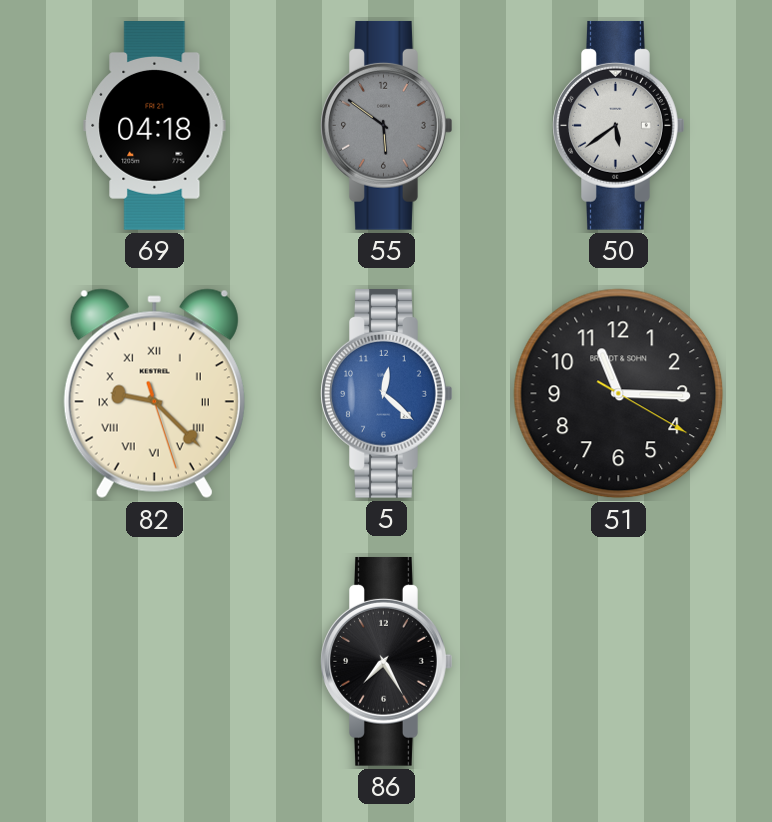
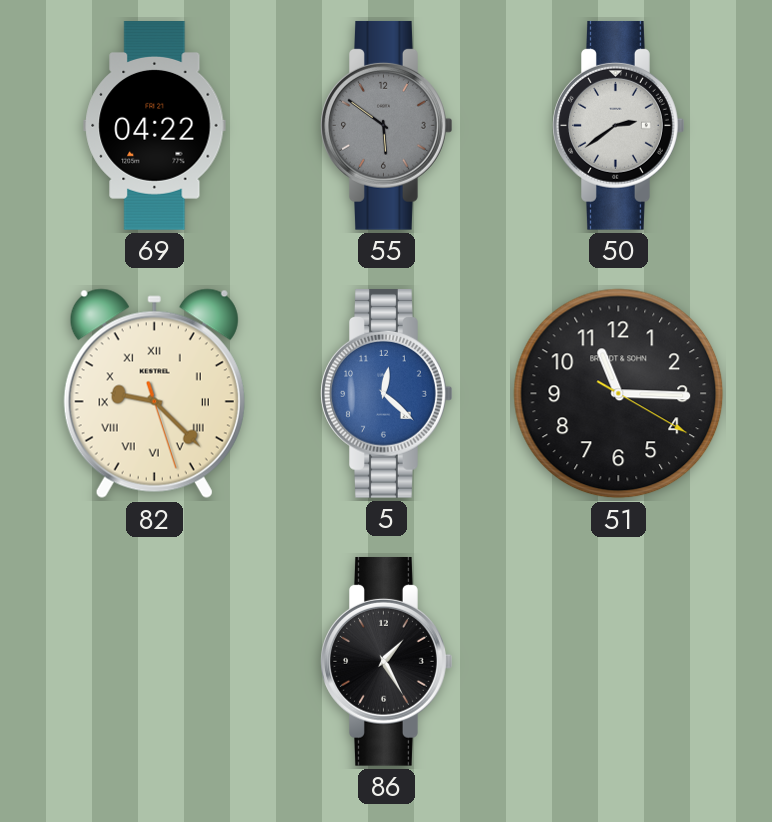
69: 04:18 -> 04:22 (155, 126)
50: 5:39 -> 2:39 (619, 125)
86: 7:25 -> 1:25 (387, 661)
